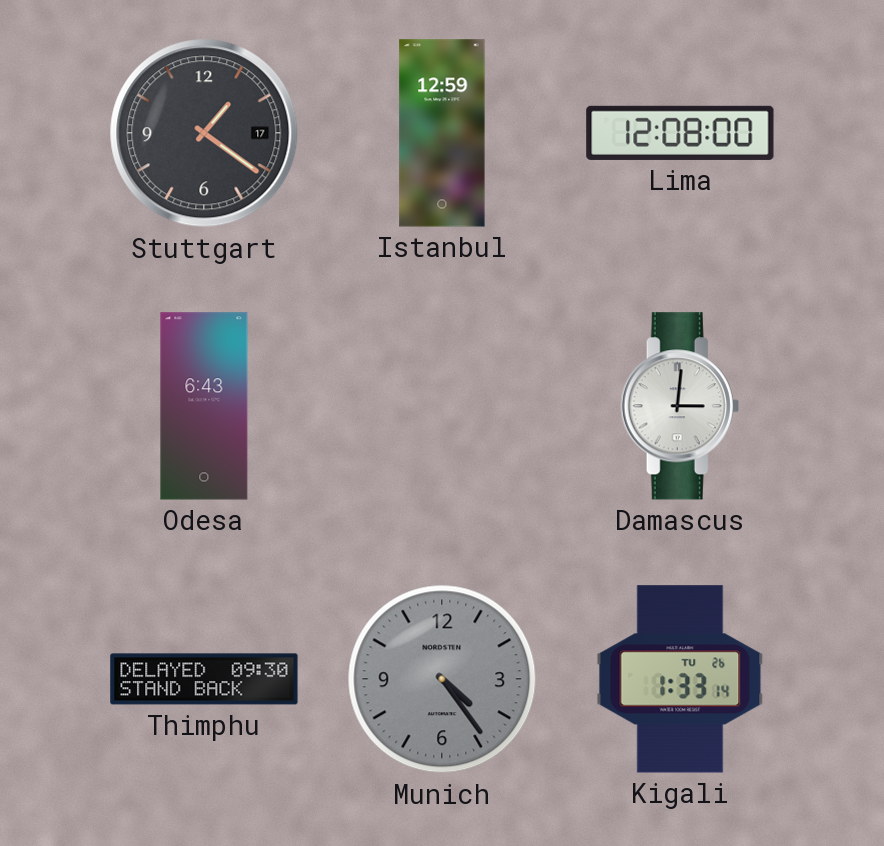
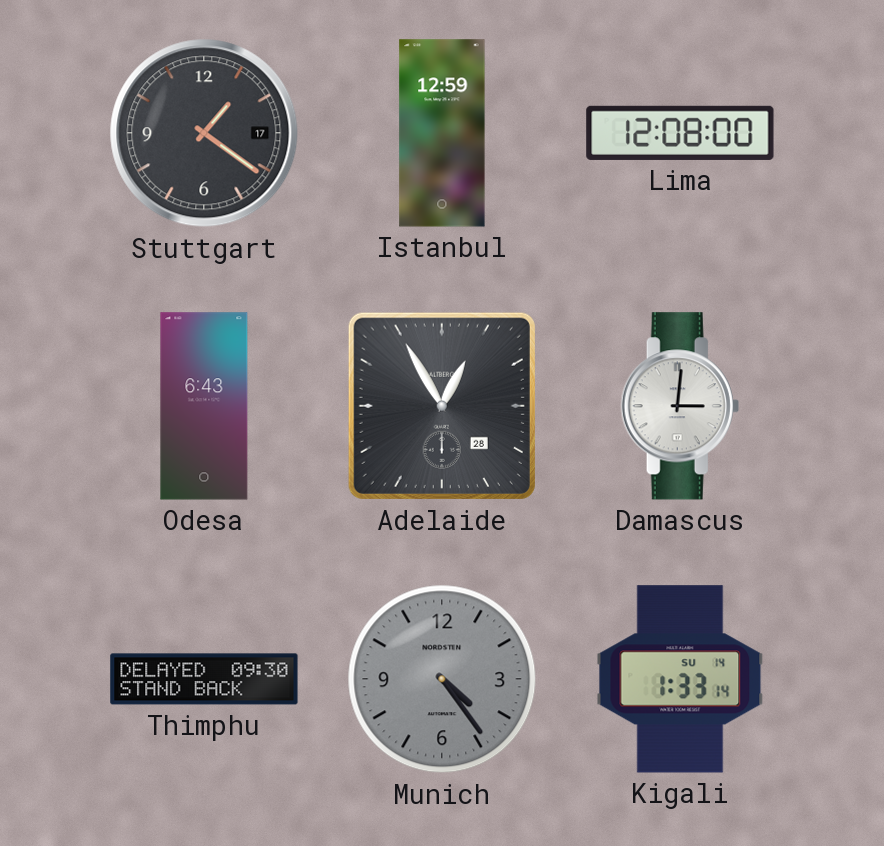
Adelaide: none -> 12:55 (442, 406)
Kigali date: TU 26 -> SU 14 (680, 679)
